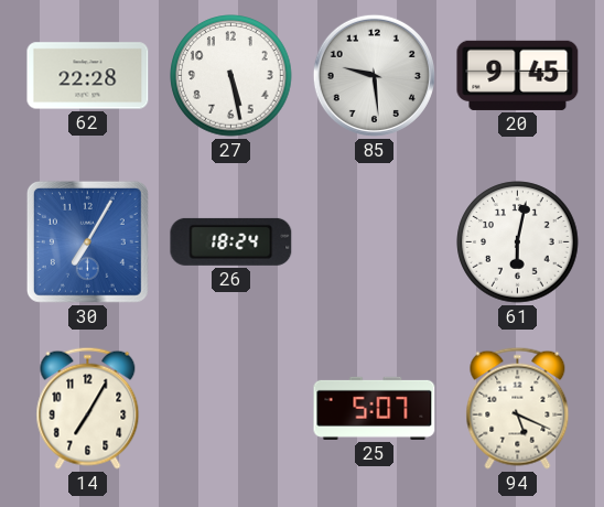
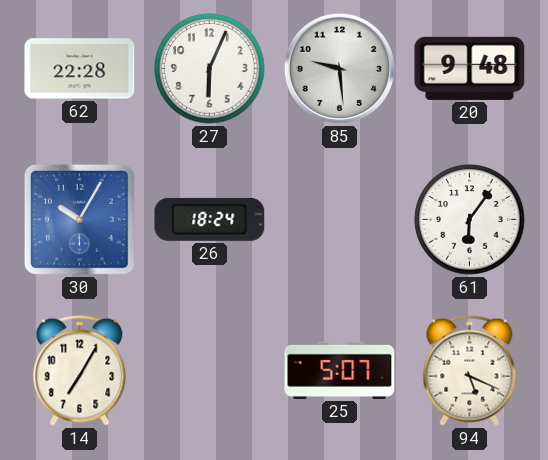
27: 5:28 -> 6:04 (210, 69)
20: 9:45 -> 9:48 (470, 68)
30: 7:05 -> 10:05 (79, 219)
61: 6:02 -> 6:06 (470, 220)
